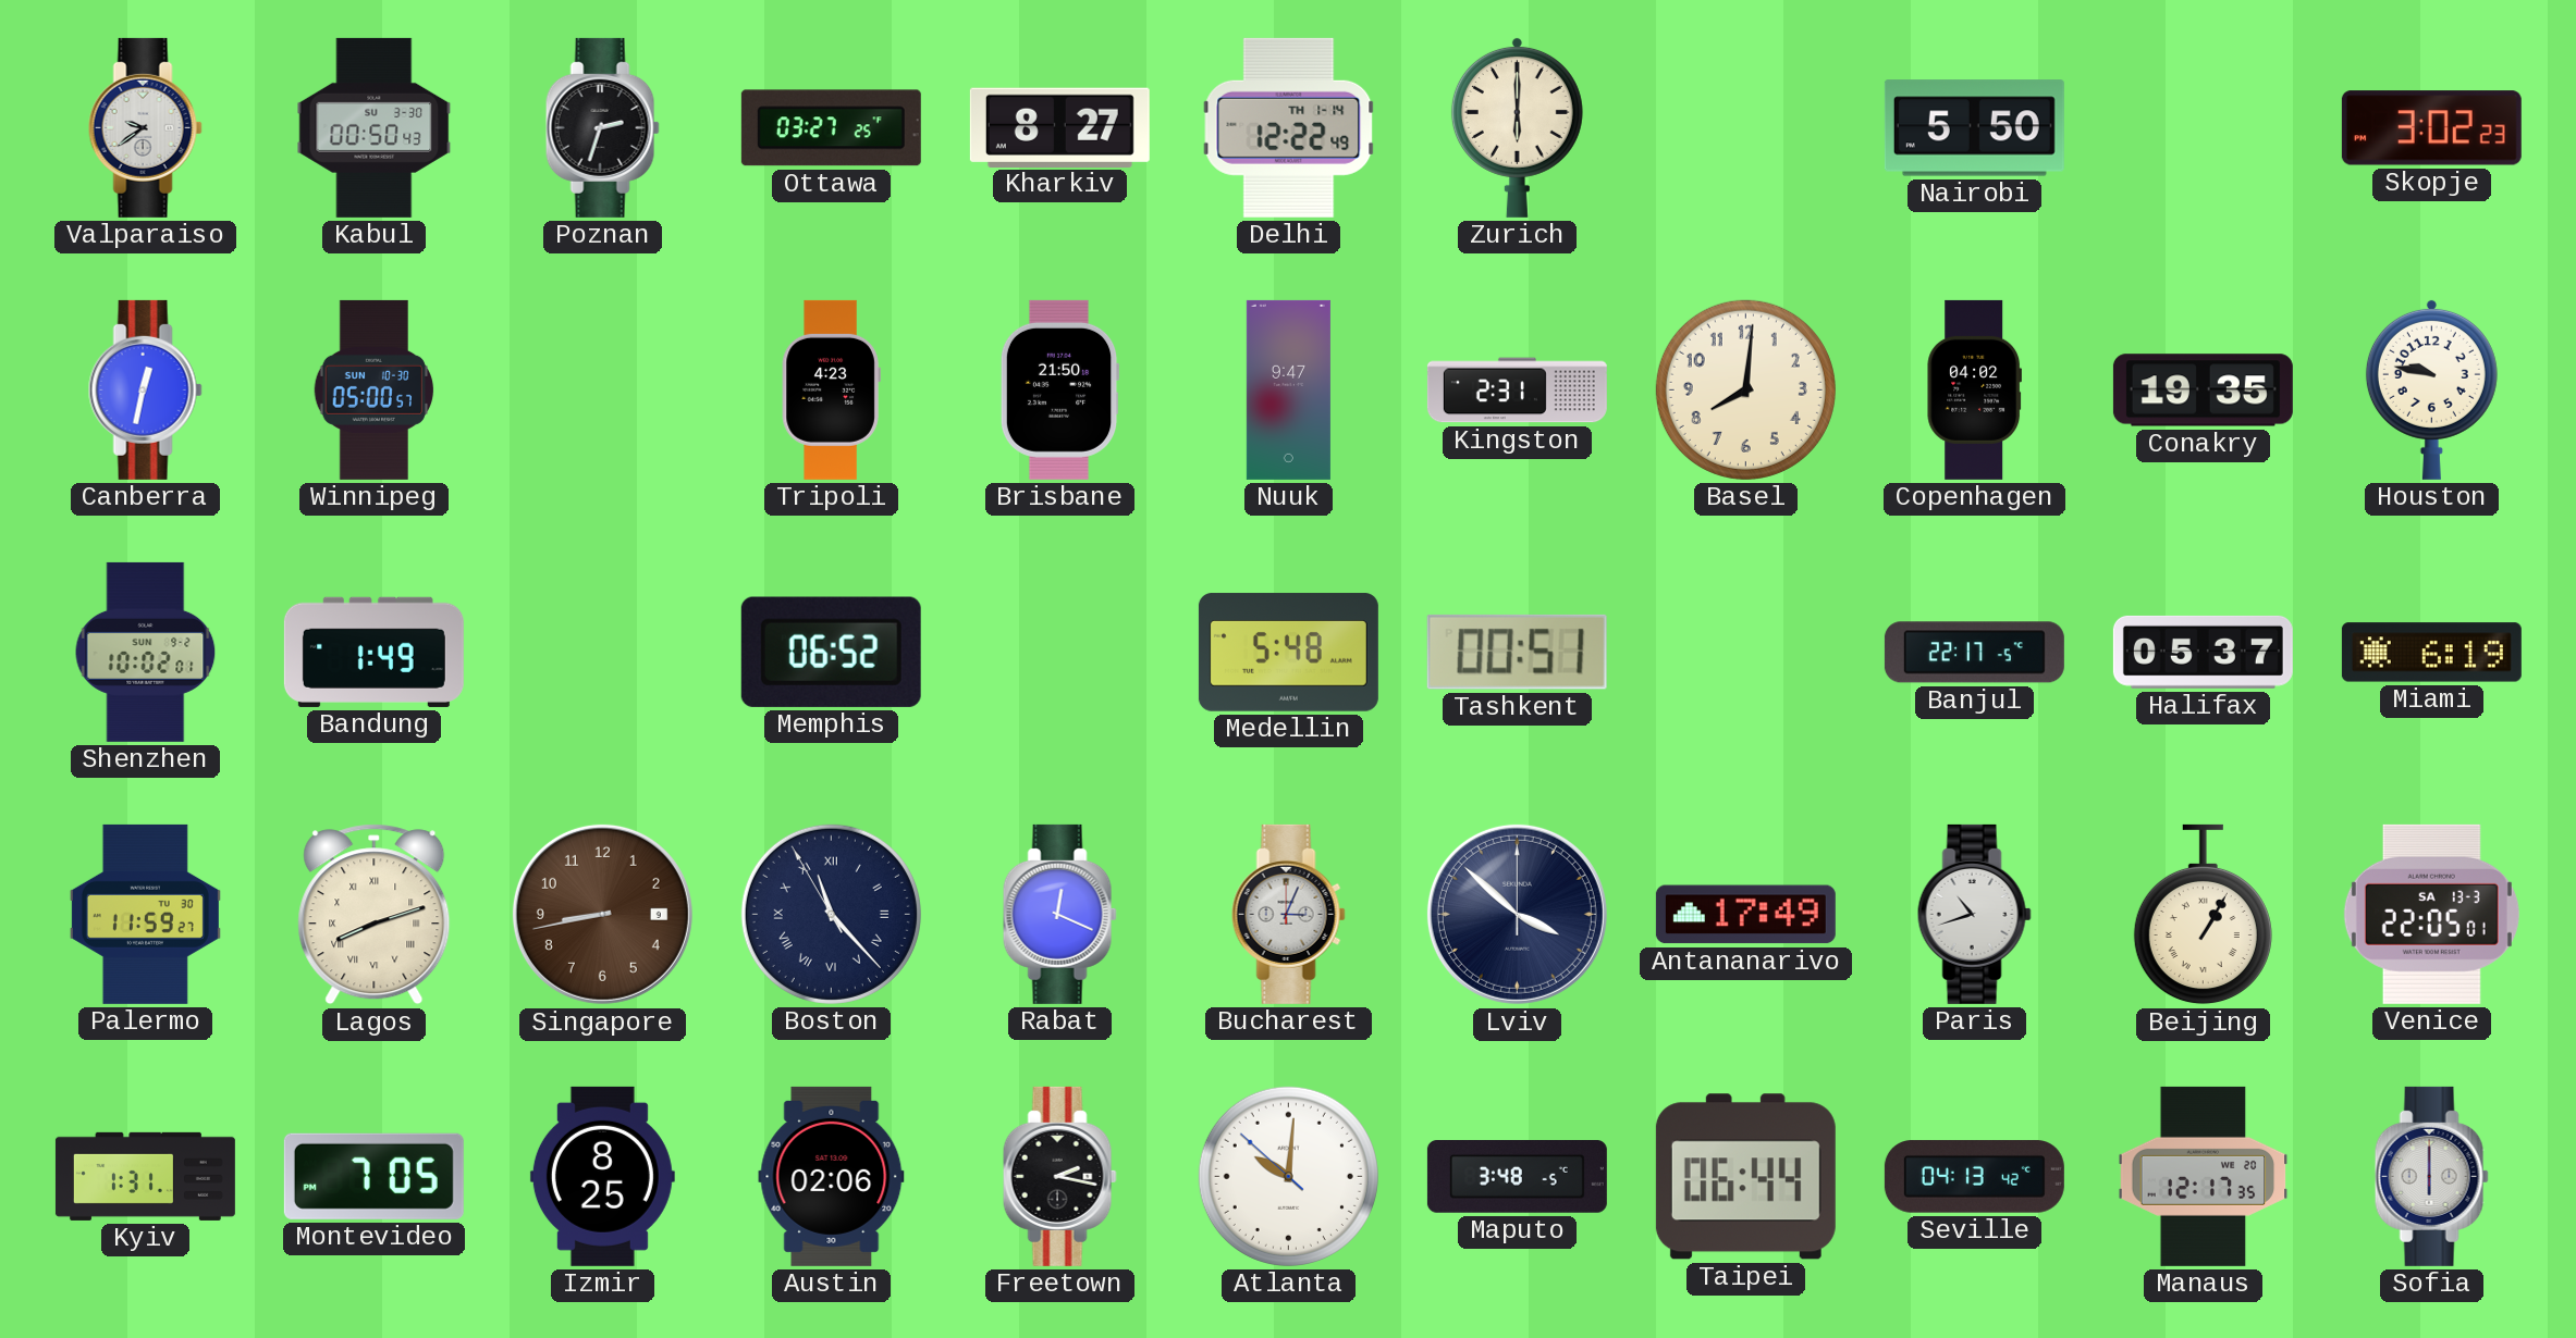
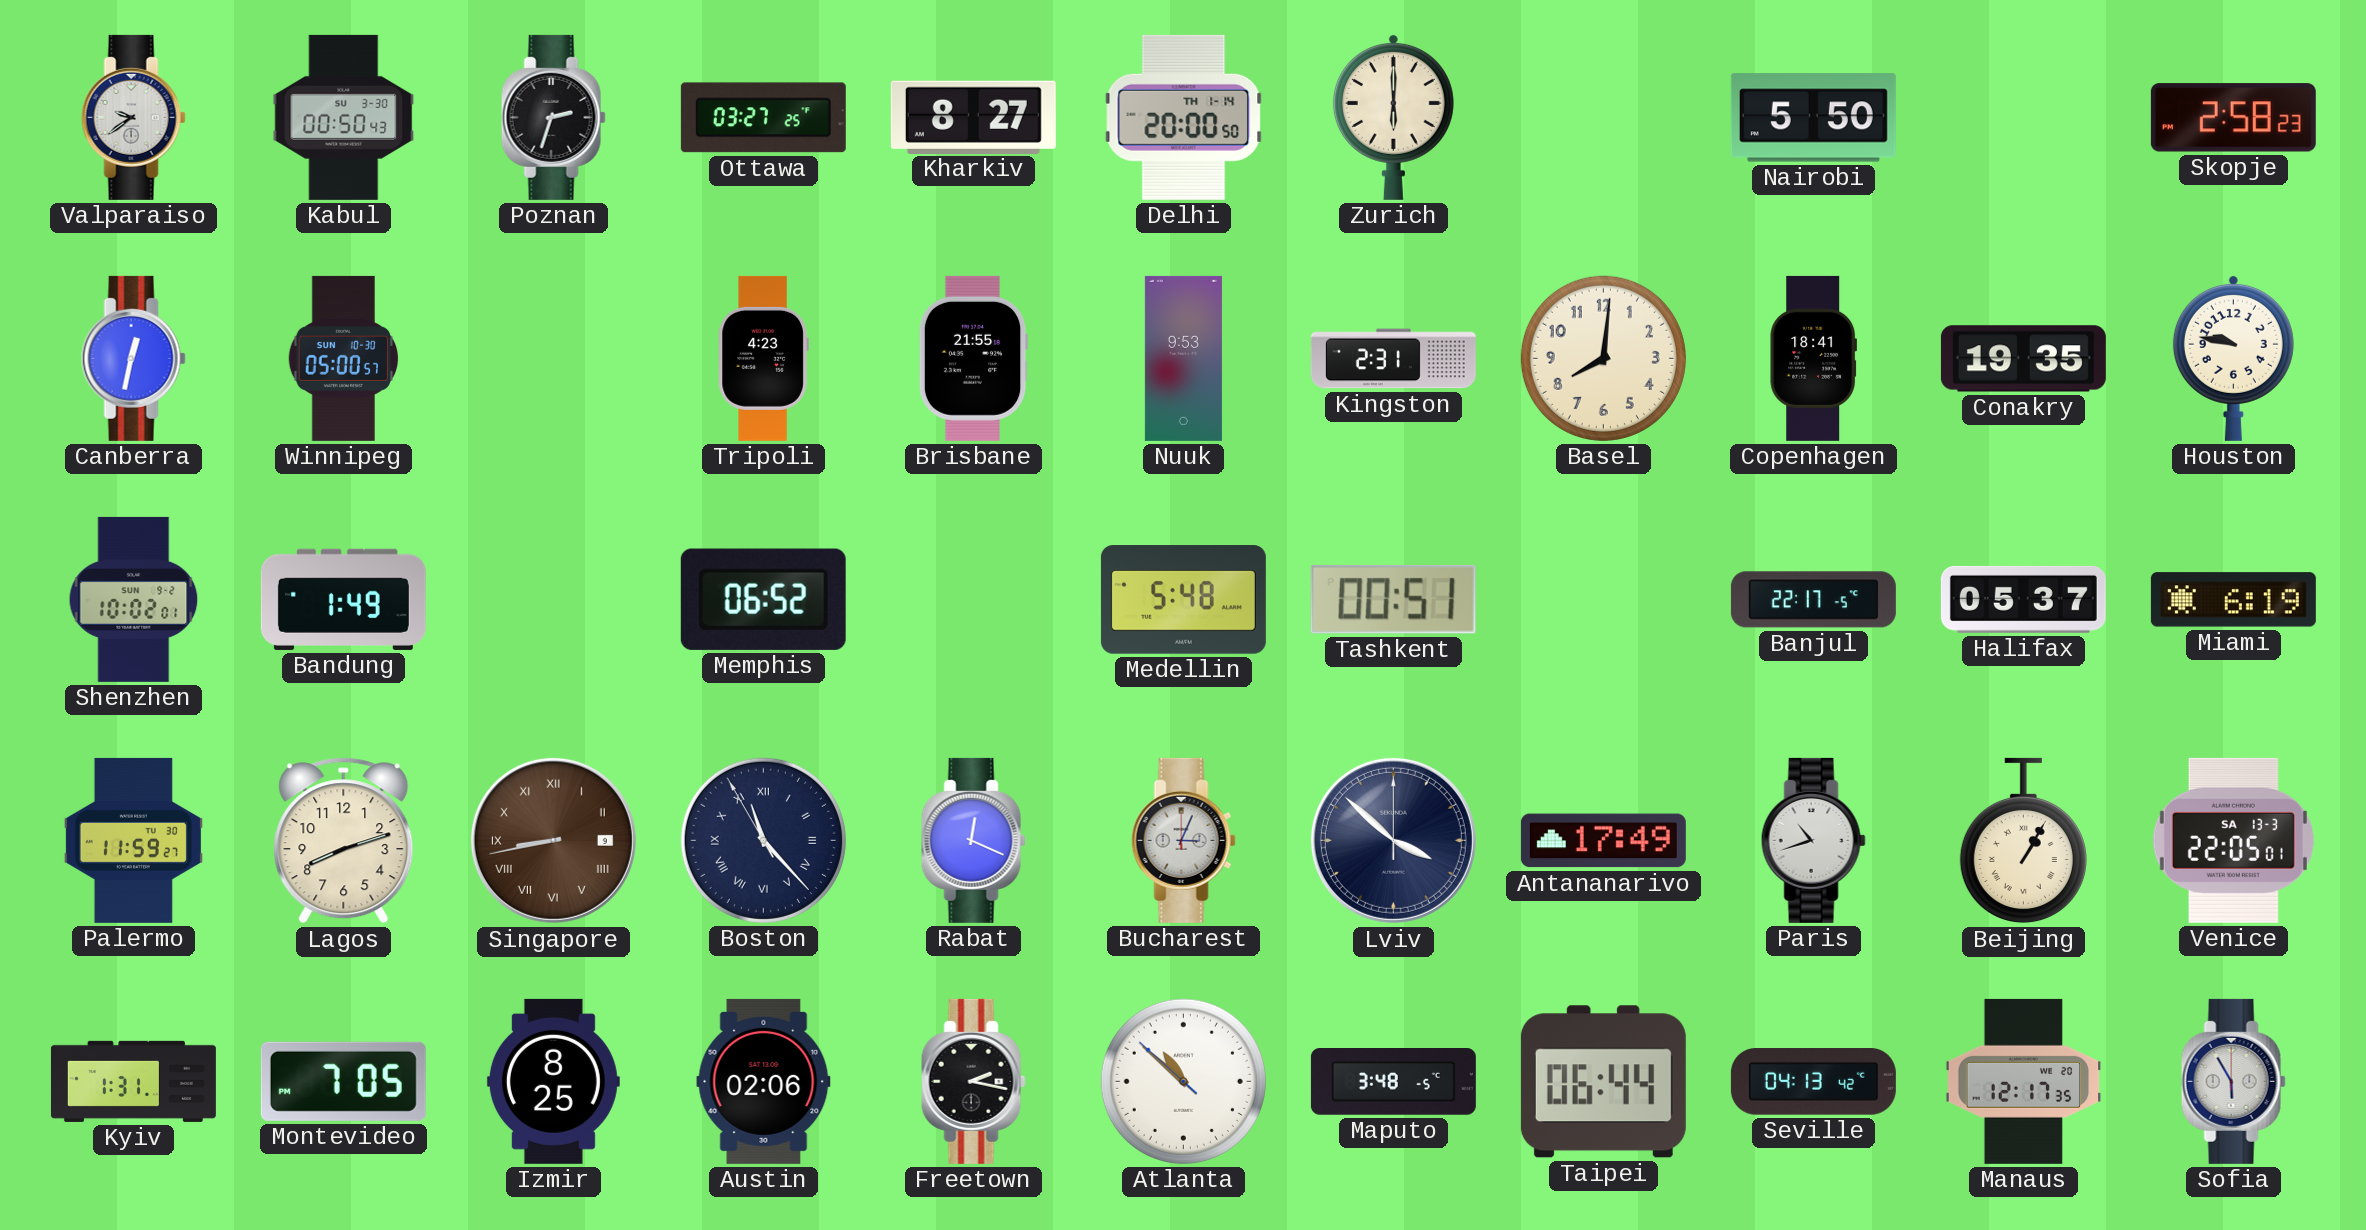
Delhi: 12:22 -> 20:00 (1184, 117)
Skopje: 3:02 -> 2:58 (2233, 118)
Brisbane: 21:50 -> 21:55 (973, 358)
Nuuk: 9:47 -> 9:53 (1183, 358)
Copenhagen: 04:02 -> 18:41 (1813, 358)
Lagos numerals: Roman -> Arabic (344, 841)
Singapore numerals: Arabic -> Roman (553, 840)
Atlanta: 10:00 -> 10:51 (1183, 1081)
Sofia: 6:00 -> 5:55 (2233, 1081)
